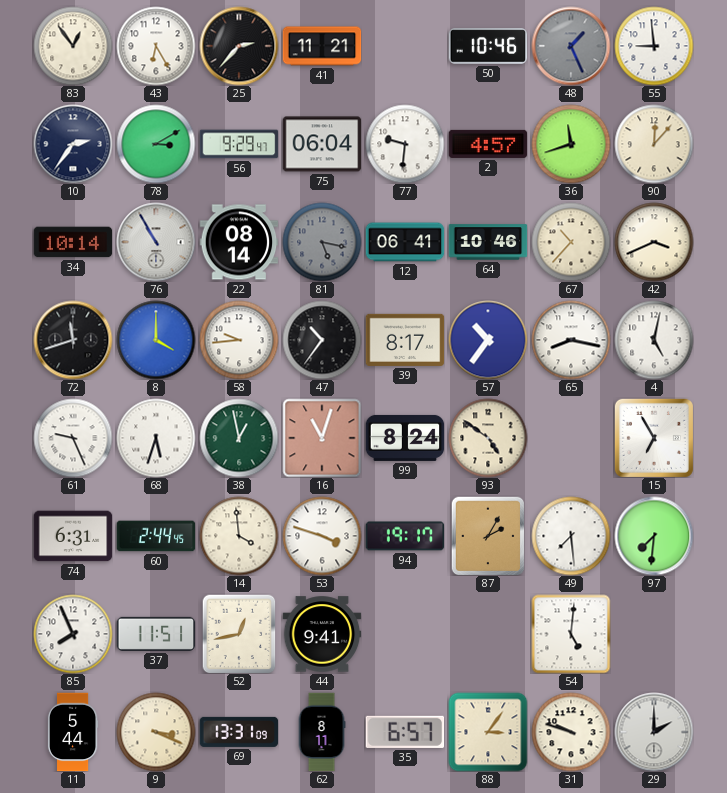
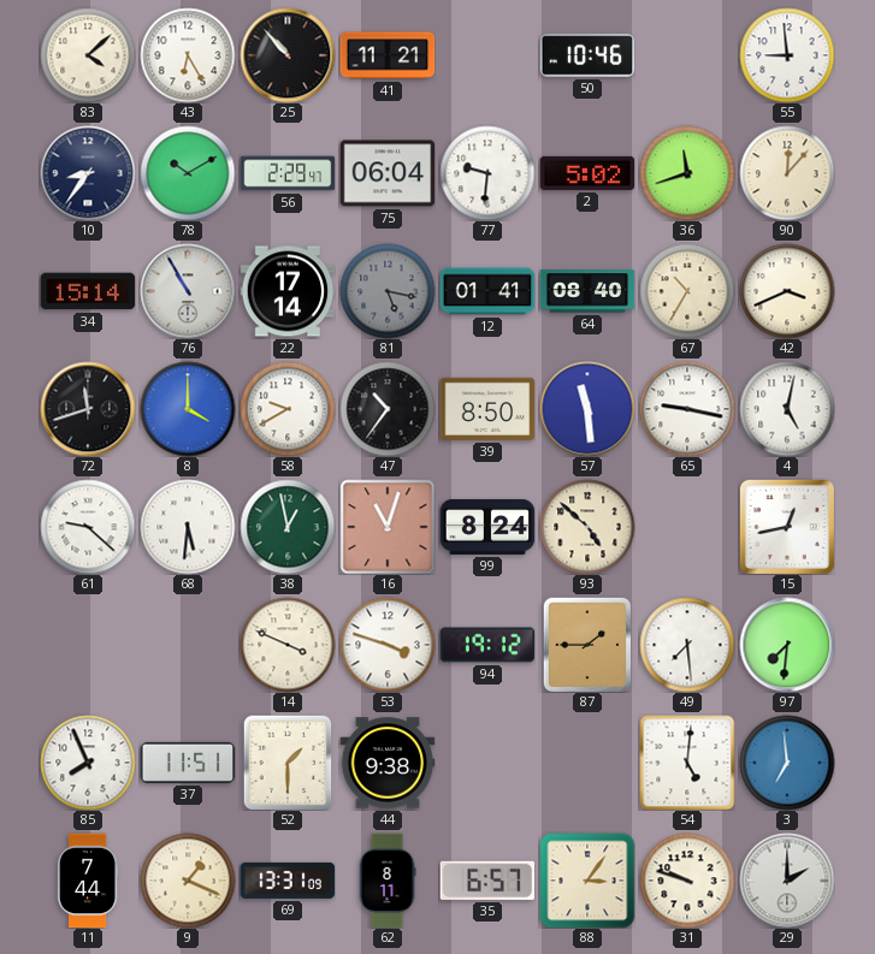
83: 12:54 -> 4:08 (88, 55)
25: 2:37 -> 10:53 (288, 55)
48: 1:26 -> none (571, 46)
10: 2:36 -> 8:36 (88, 173)
78: 3:10 -> 10:10 (188, 173)
56: 9:29 -> 2:29 (288, 173)
2: 4:57 -> 5:02 (587, 173)
34: 10:14 -> 15:14 (88, 291)
22: 08:14 -> 17:14 (288, 291)
12: 06:41 -> 01:41 (487, 291)
64: 10:46 -> 08:40 (587, 291)
67: 10:37 -> 10:35 (687, 291)
58: 9:44 -> 9:40 (288, 409)
39: 8:17 -> 8:50 (487, 409)
57: 10:36 -> 11:29 (587, 409)
65: 8:17 -> 9:17 (687, 409)
61: 9:26 -> 9:22 (88, 527)
68: 5:33 -> 5:31 (188, 527)
93: 4:51 -> 4:52 (587, 527)
15: 6:55 -> 12:43 (787, 527)
74: 6:31 -> none (73, 536)
60: 2:44 -> none (156, 536)
14: 3:59 -> 3:49 (288, 645)
94: 19:17 -> 19:12 (487, 645)
87: 2:05 -> 1:45 (587, 645)
52: 12:43 -> 1:30 (288, 763)
44: 9:41 -> 9:38 (388, 763)
3: none -> 6:59 (787, 763)
11: 5:44 -> 7:44 (88, 881)
9: 3:19 -> 1:19 (188, 881)
